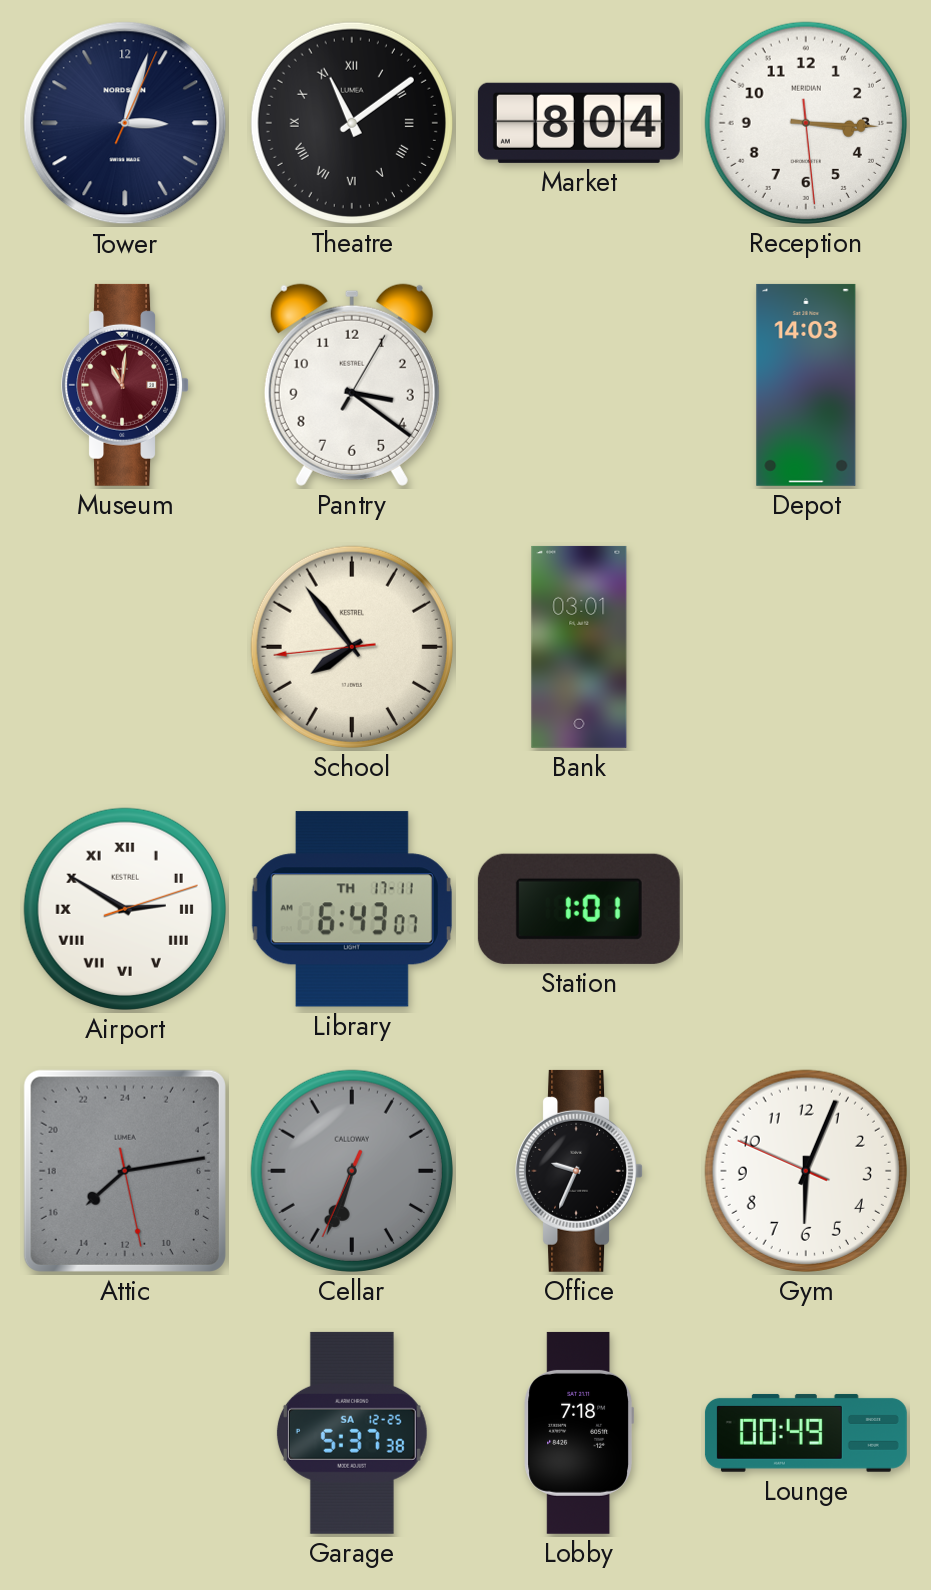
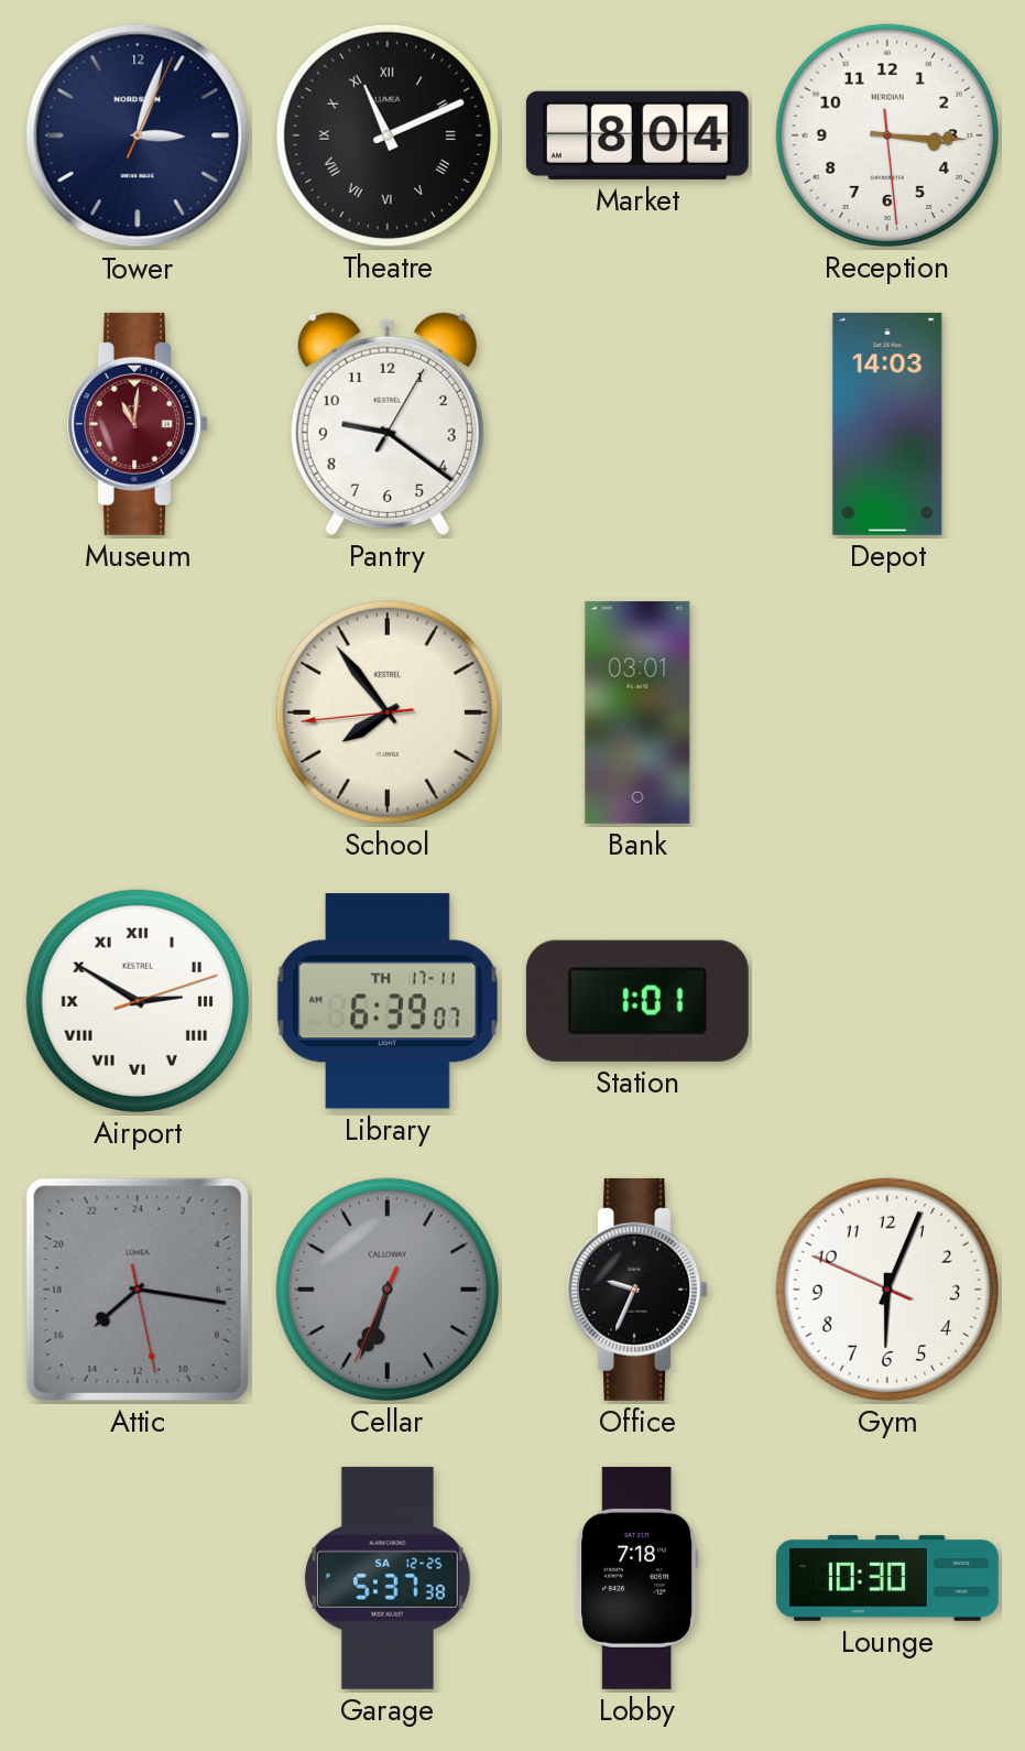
Theatre: 11:09 -> 11:11 (388, 135)
Pantry: 3:21 -> 9:21 (388, 424)
Library: 6:43 -> 6:39 (388, 1001)
Attic: 15:13 -> 15:16 (138, 1290)
Lounge: 00:49 -> 10:30 (887, 1578)
